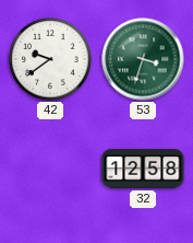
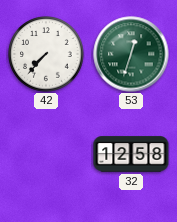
42: 9:39 -> 7:37 (46, 54)
53: 3:33 -> 12:33 (131, 54)
